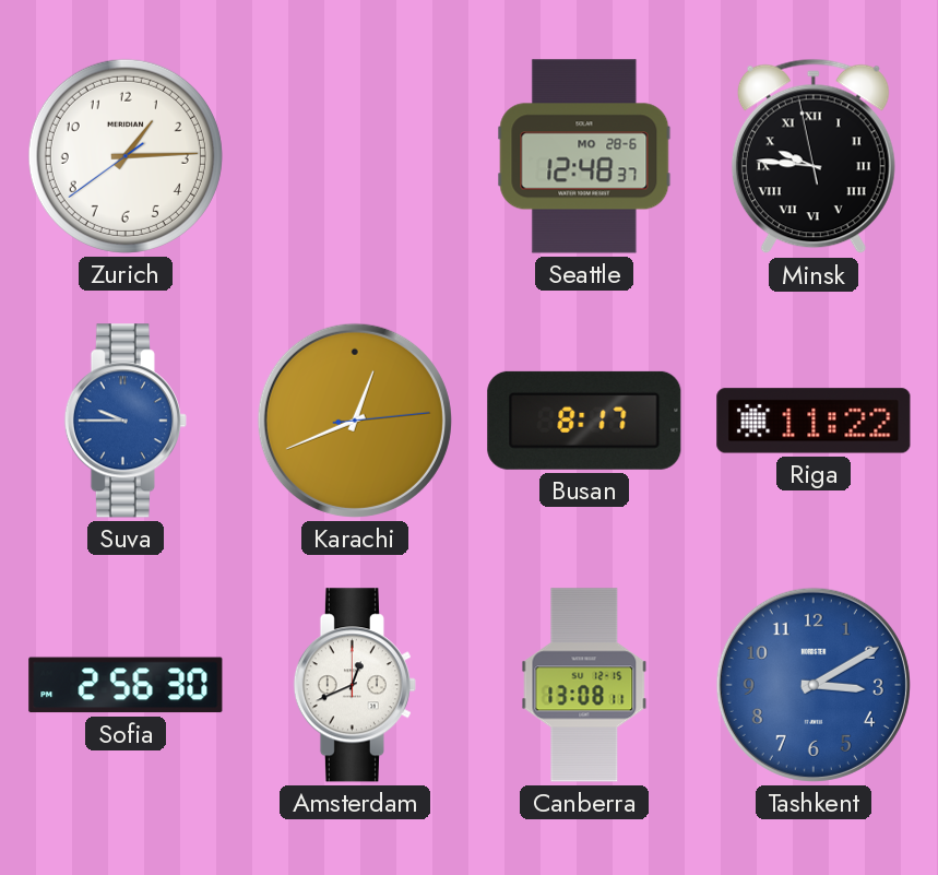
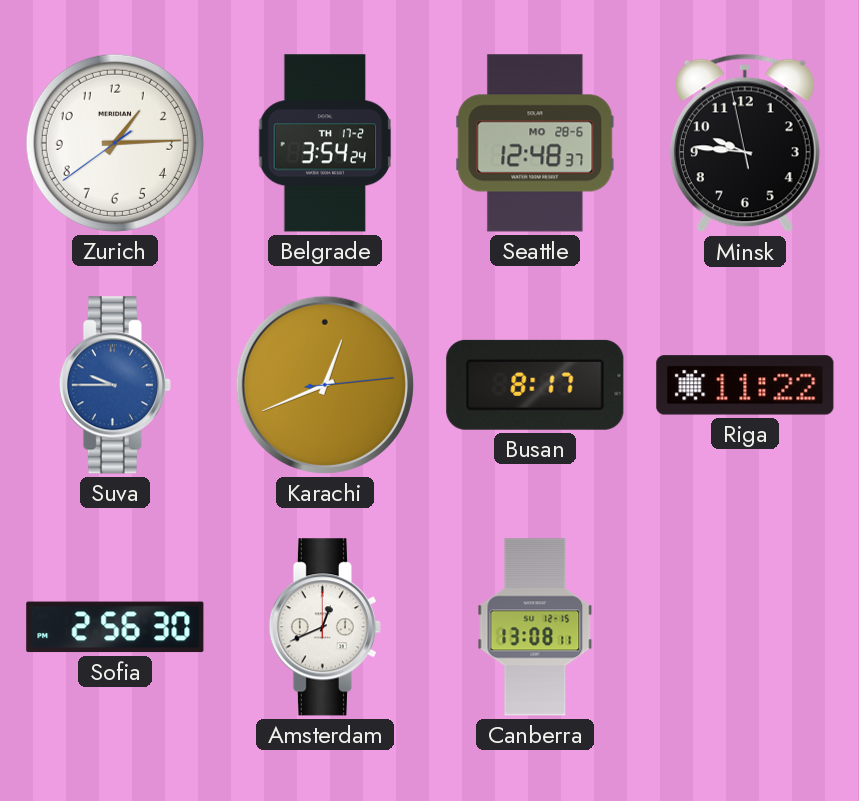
Belgrade: none -> 3:54 (325, 143)
Minsk numerals: Roman -> Arabic (745, 143)
Tashkent: 3:10 -> none (814, 685)
